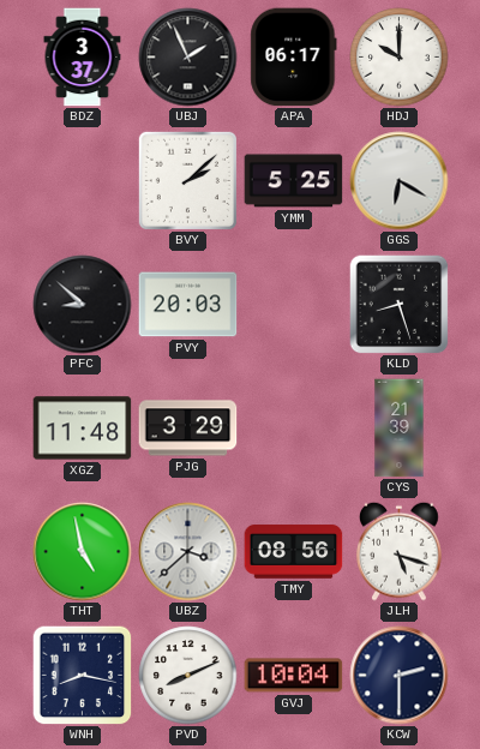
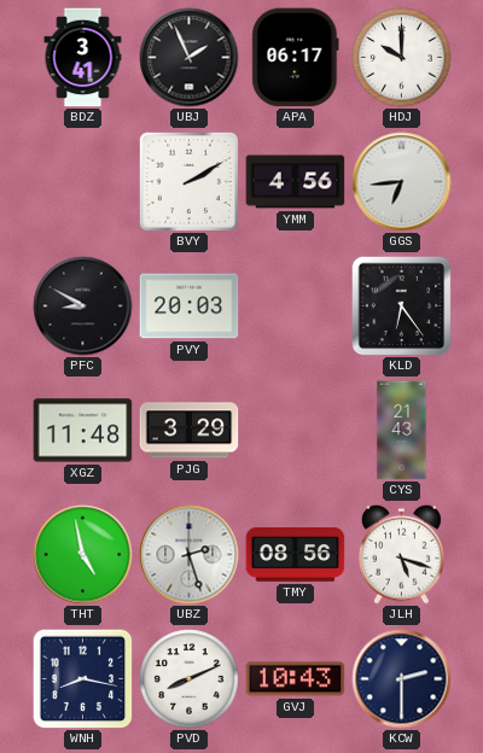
BDZ: 3:37 -> 3:41 (83, 58)
BVY: 2:08 -> 2:10 (188, 181)
YMM: 5:25 -> 4:56 (296, 182)
GGS: 6:20 -> 6:44 (402, 182)
PFC: 8:52 -> 8:50 (83, 307)
KLD: 8:27 -> 6:24 (401, 305)
CYS: 21:39 -> 21:43 (402, 431)
UBZ: 3:38 -> 2:27 (190, 555)
GVJ: 10:04 -> 10:43 (296, 679)
